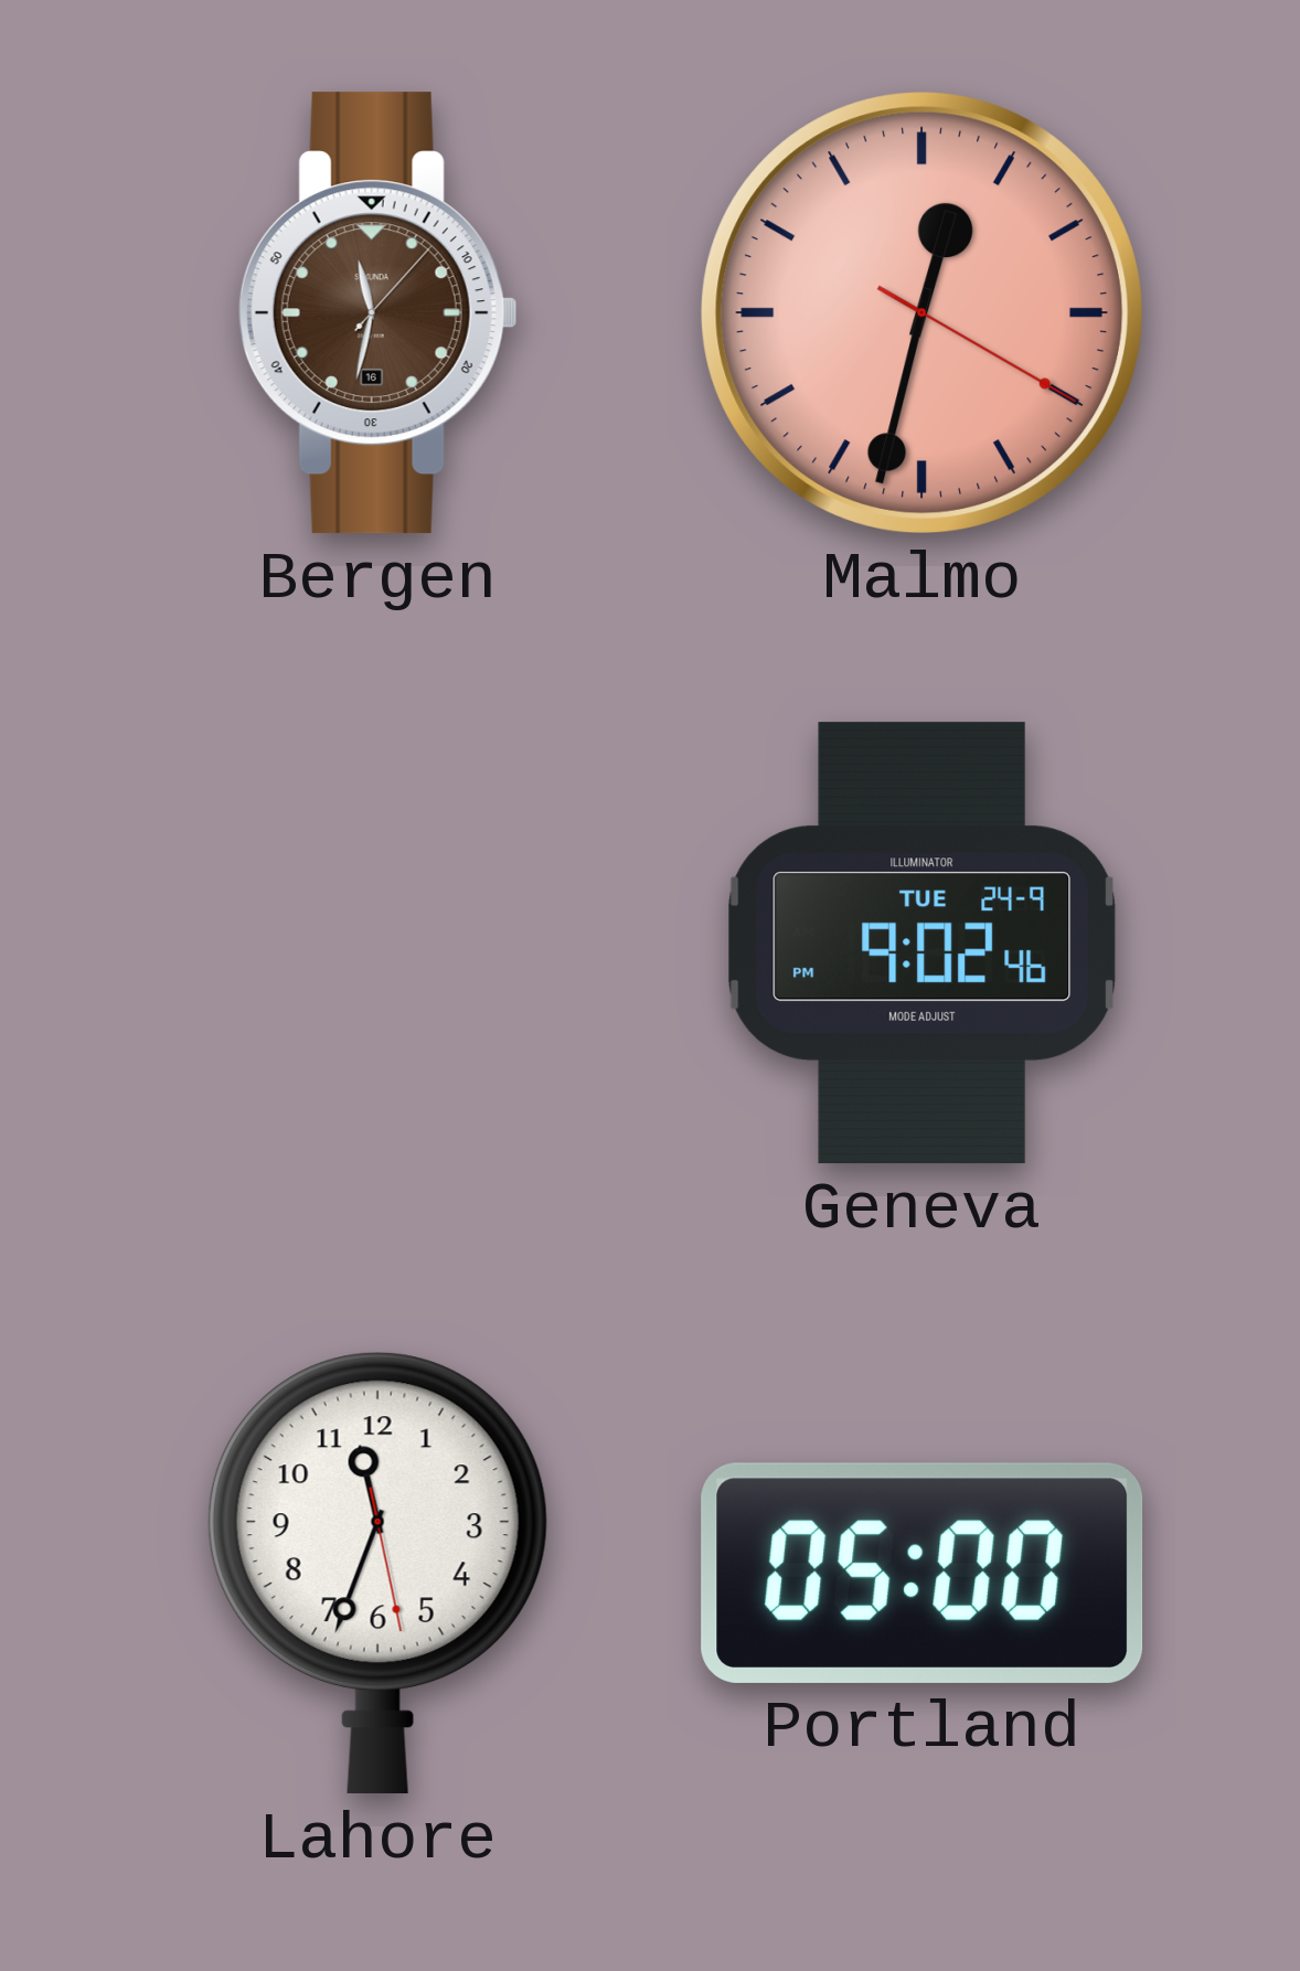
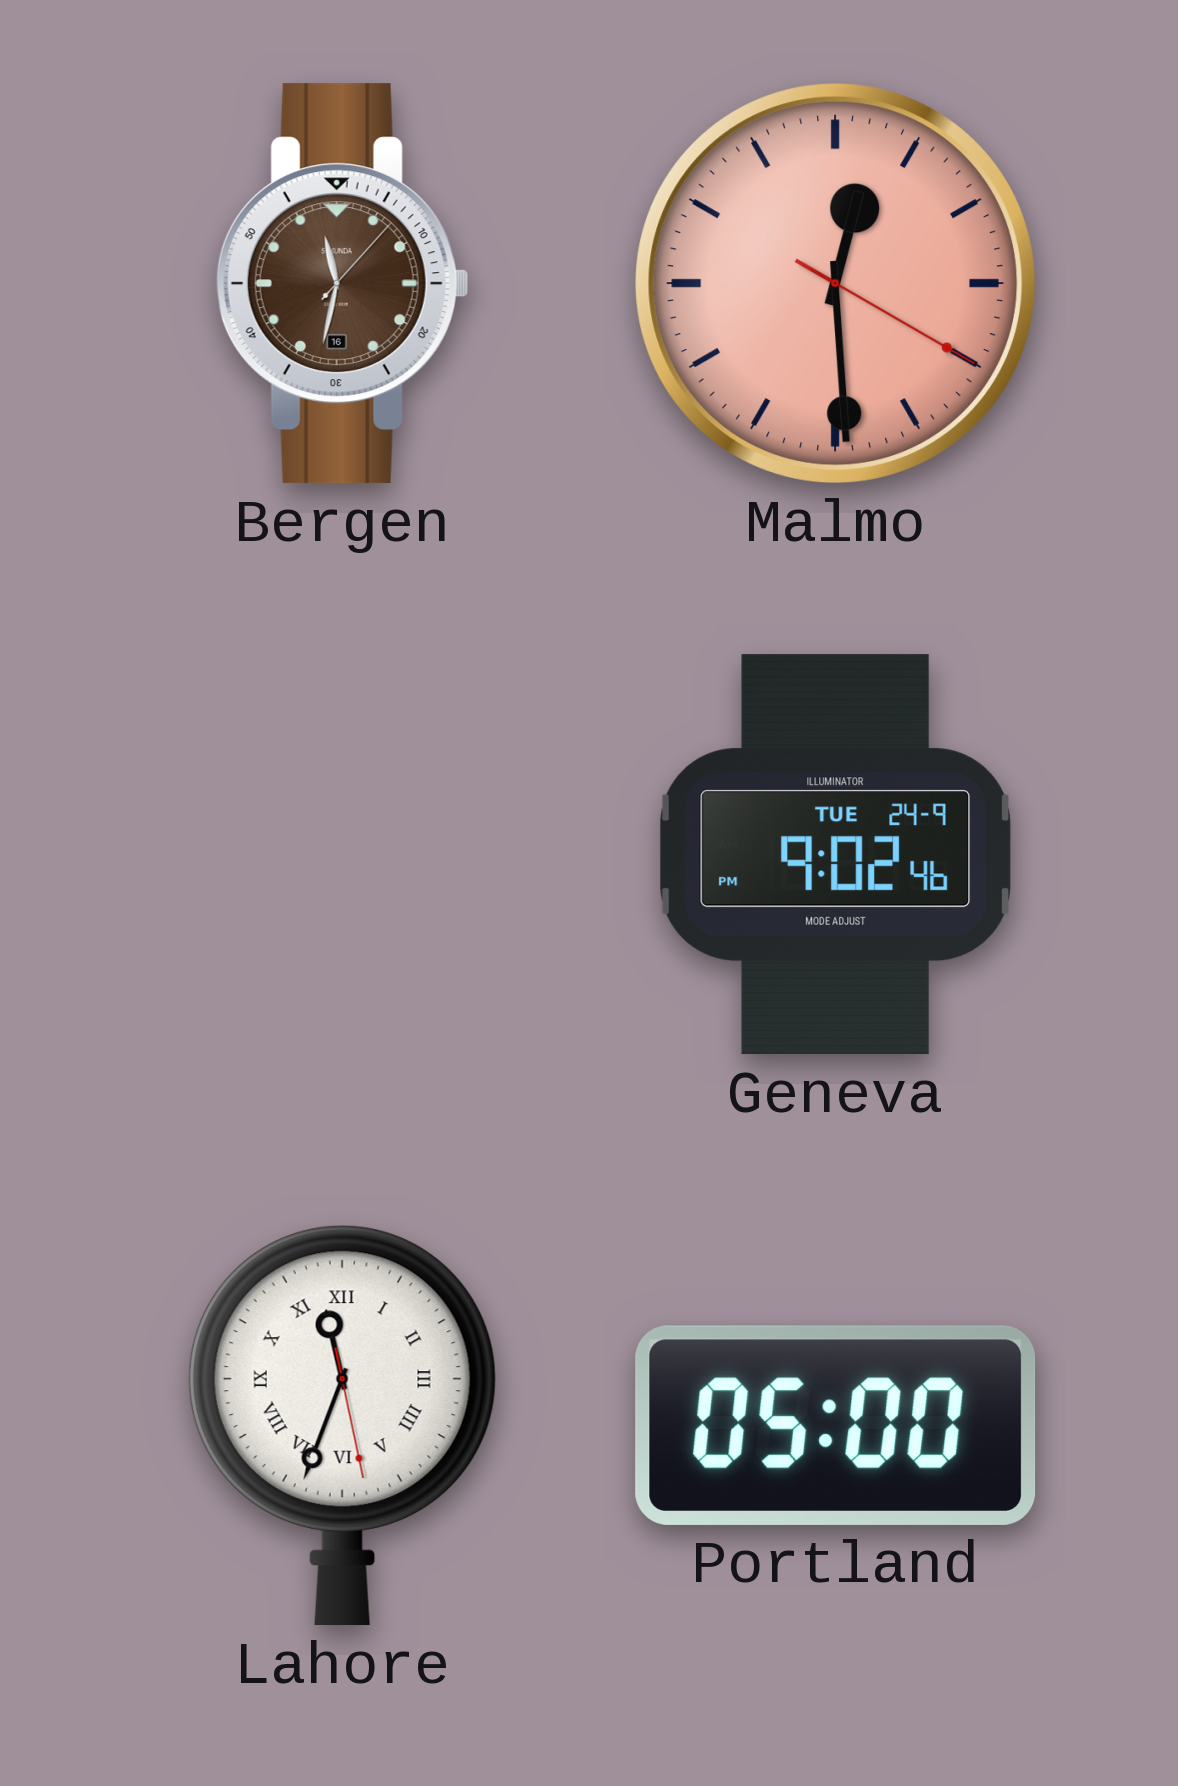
Malmo: 12:32 -> 12:29 (835, 283)
Lahore numerals: Arabic -> Roman (342, 1425)
